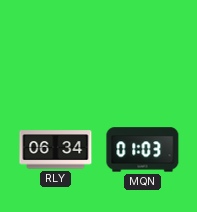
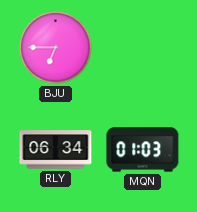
BJU: none -> 6:45 (56, 48)
